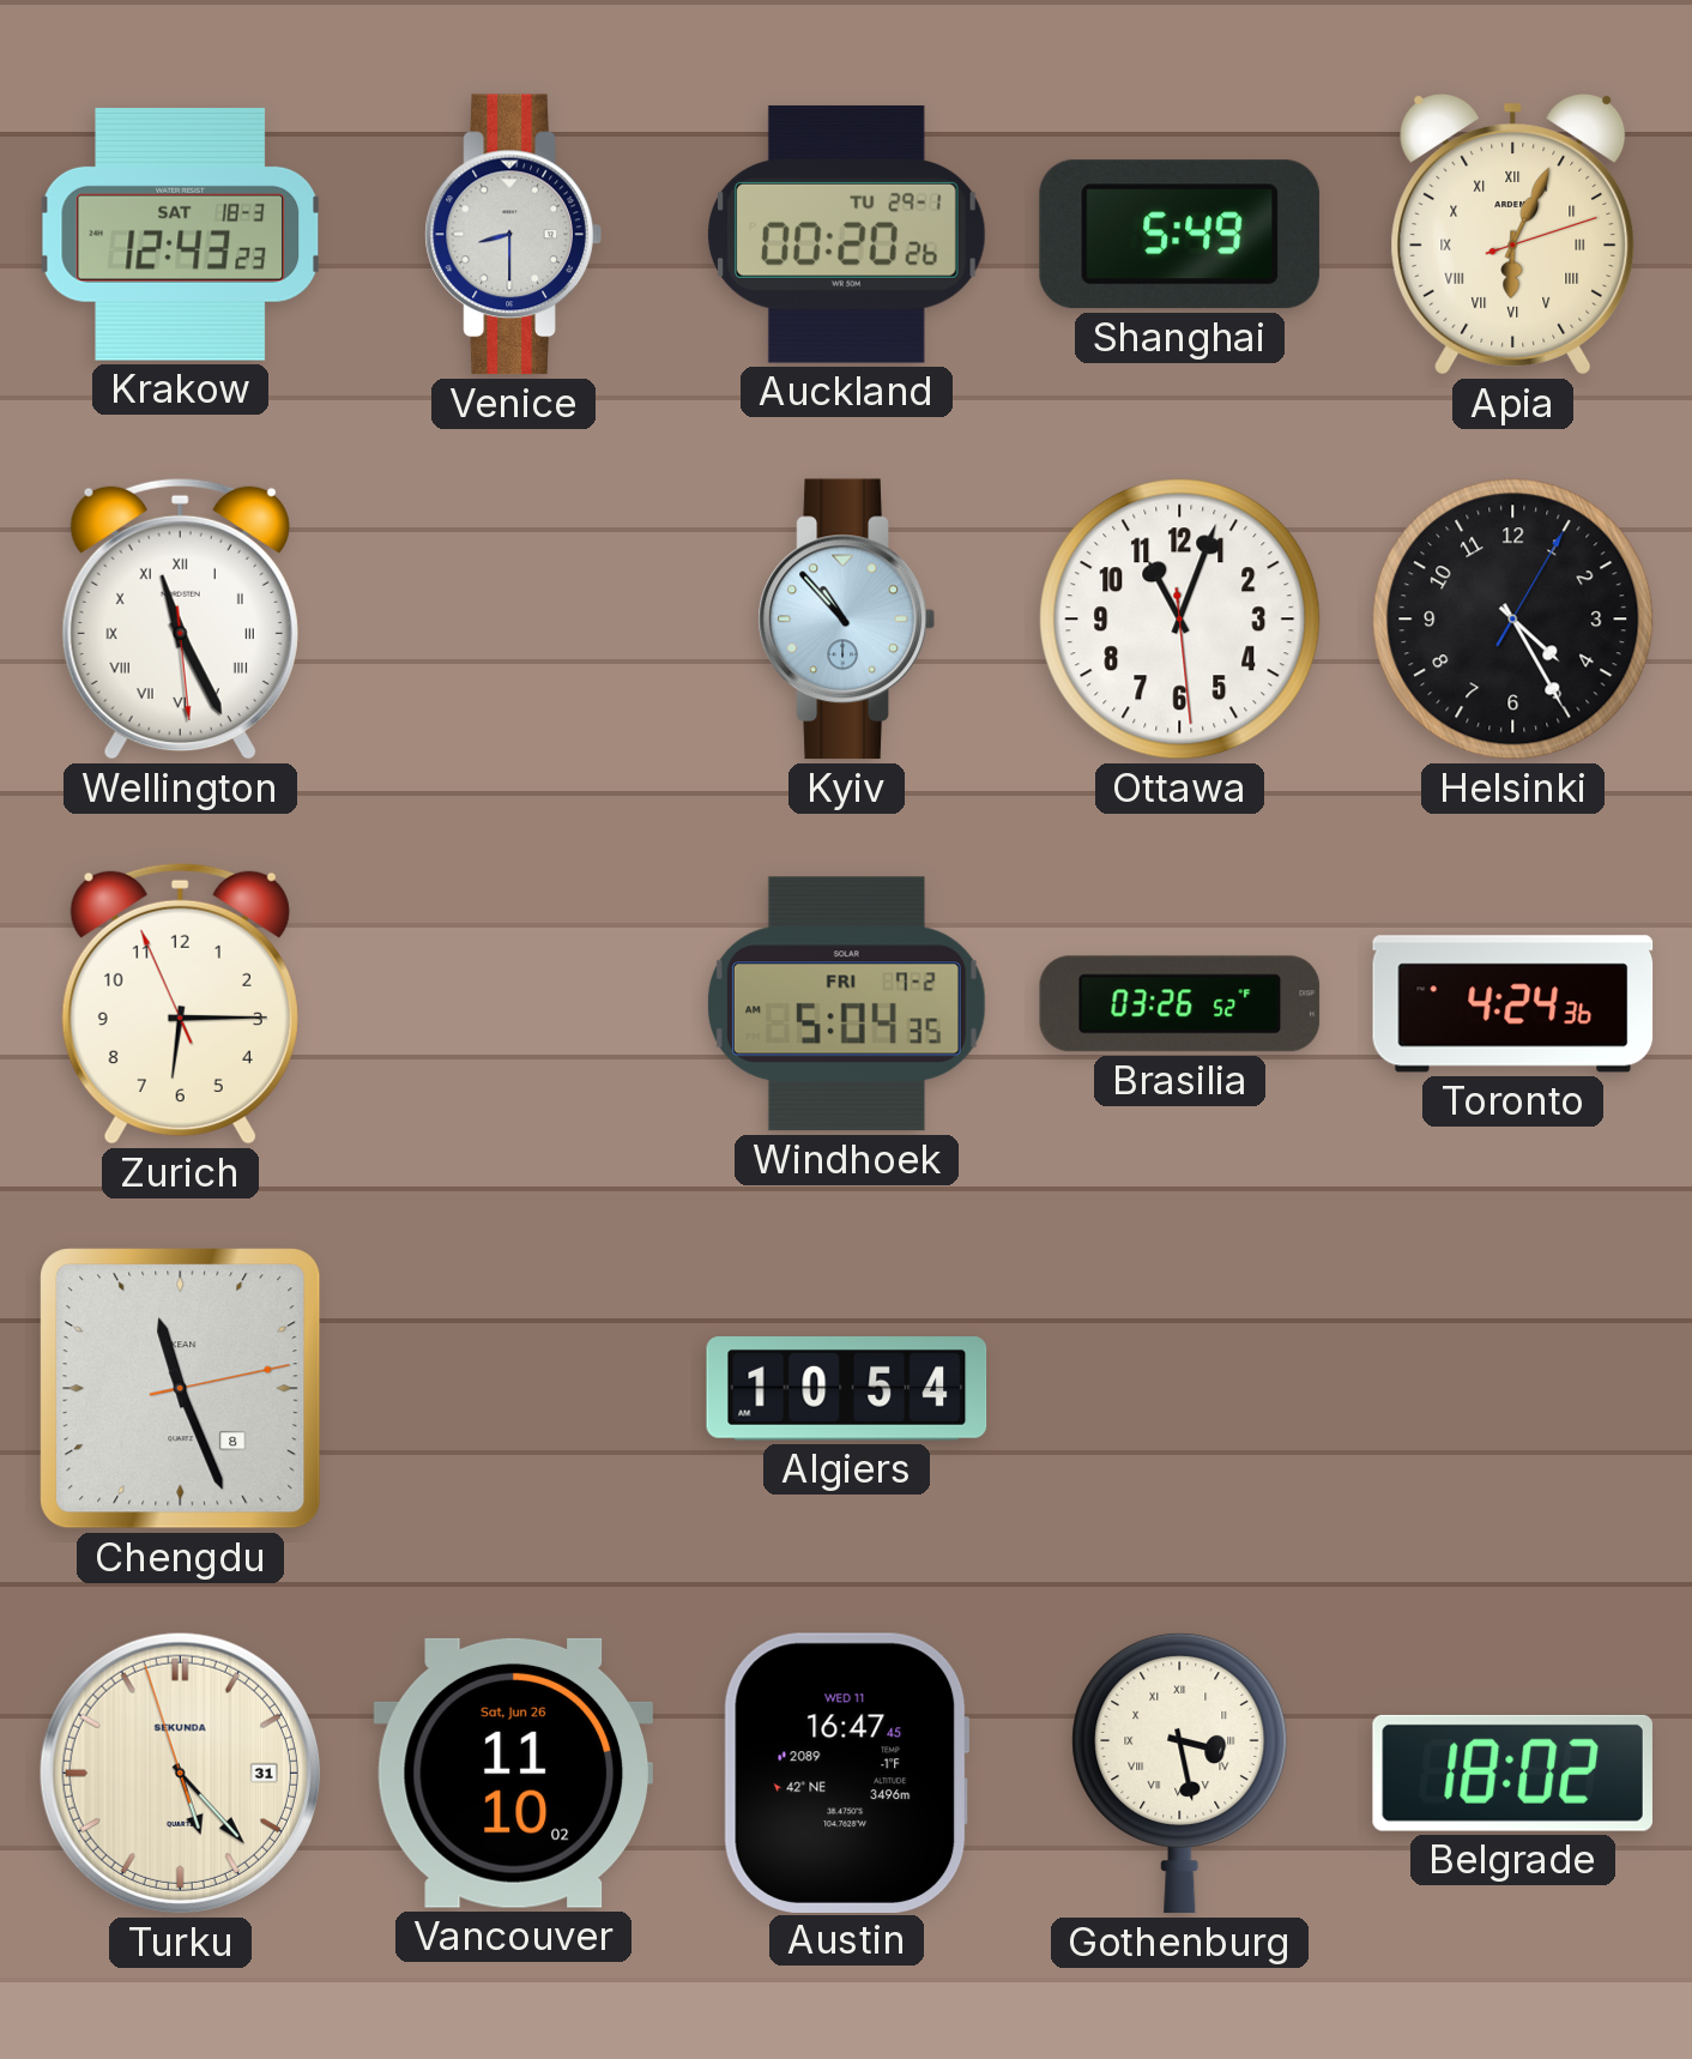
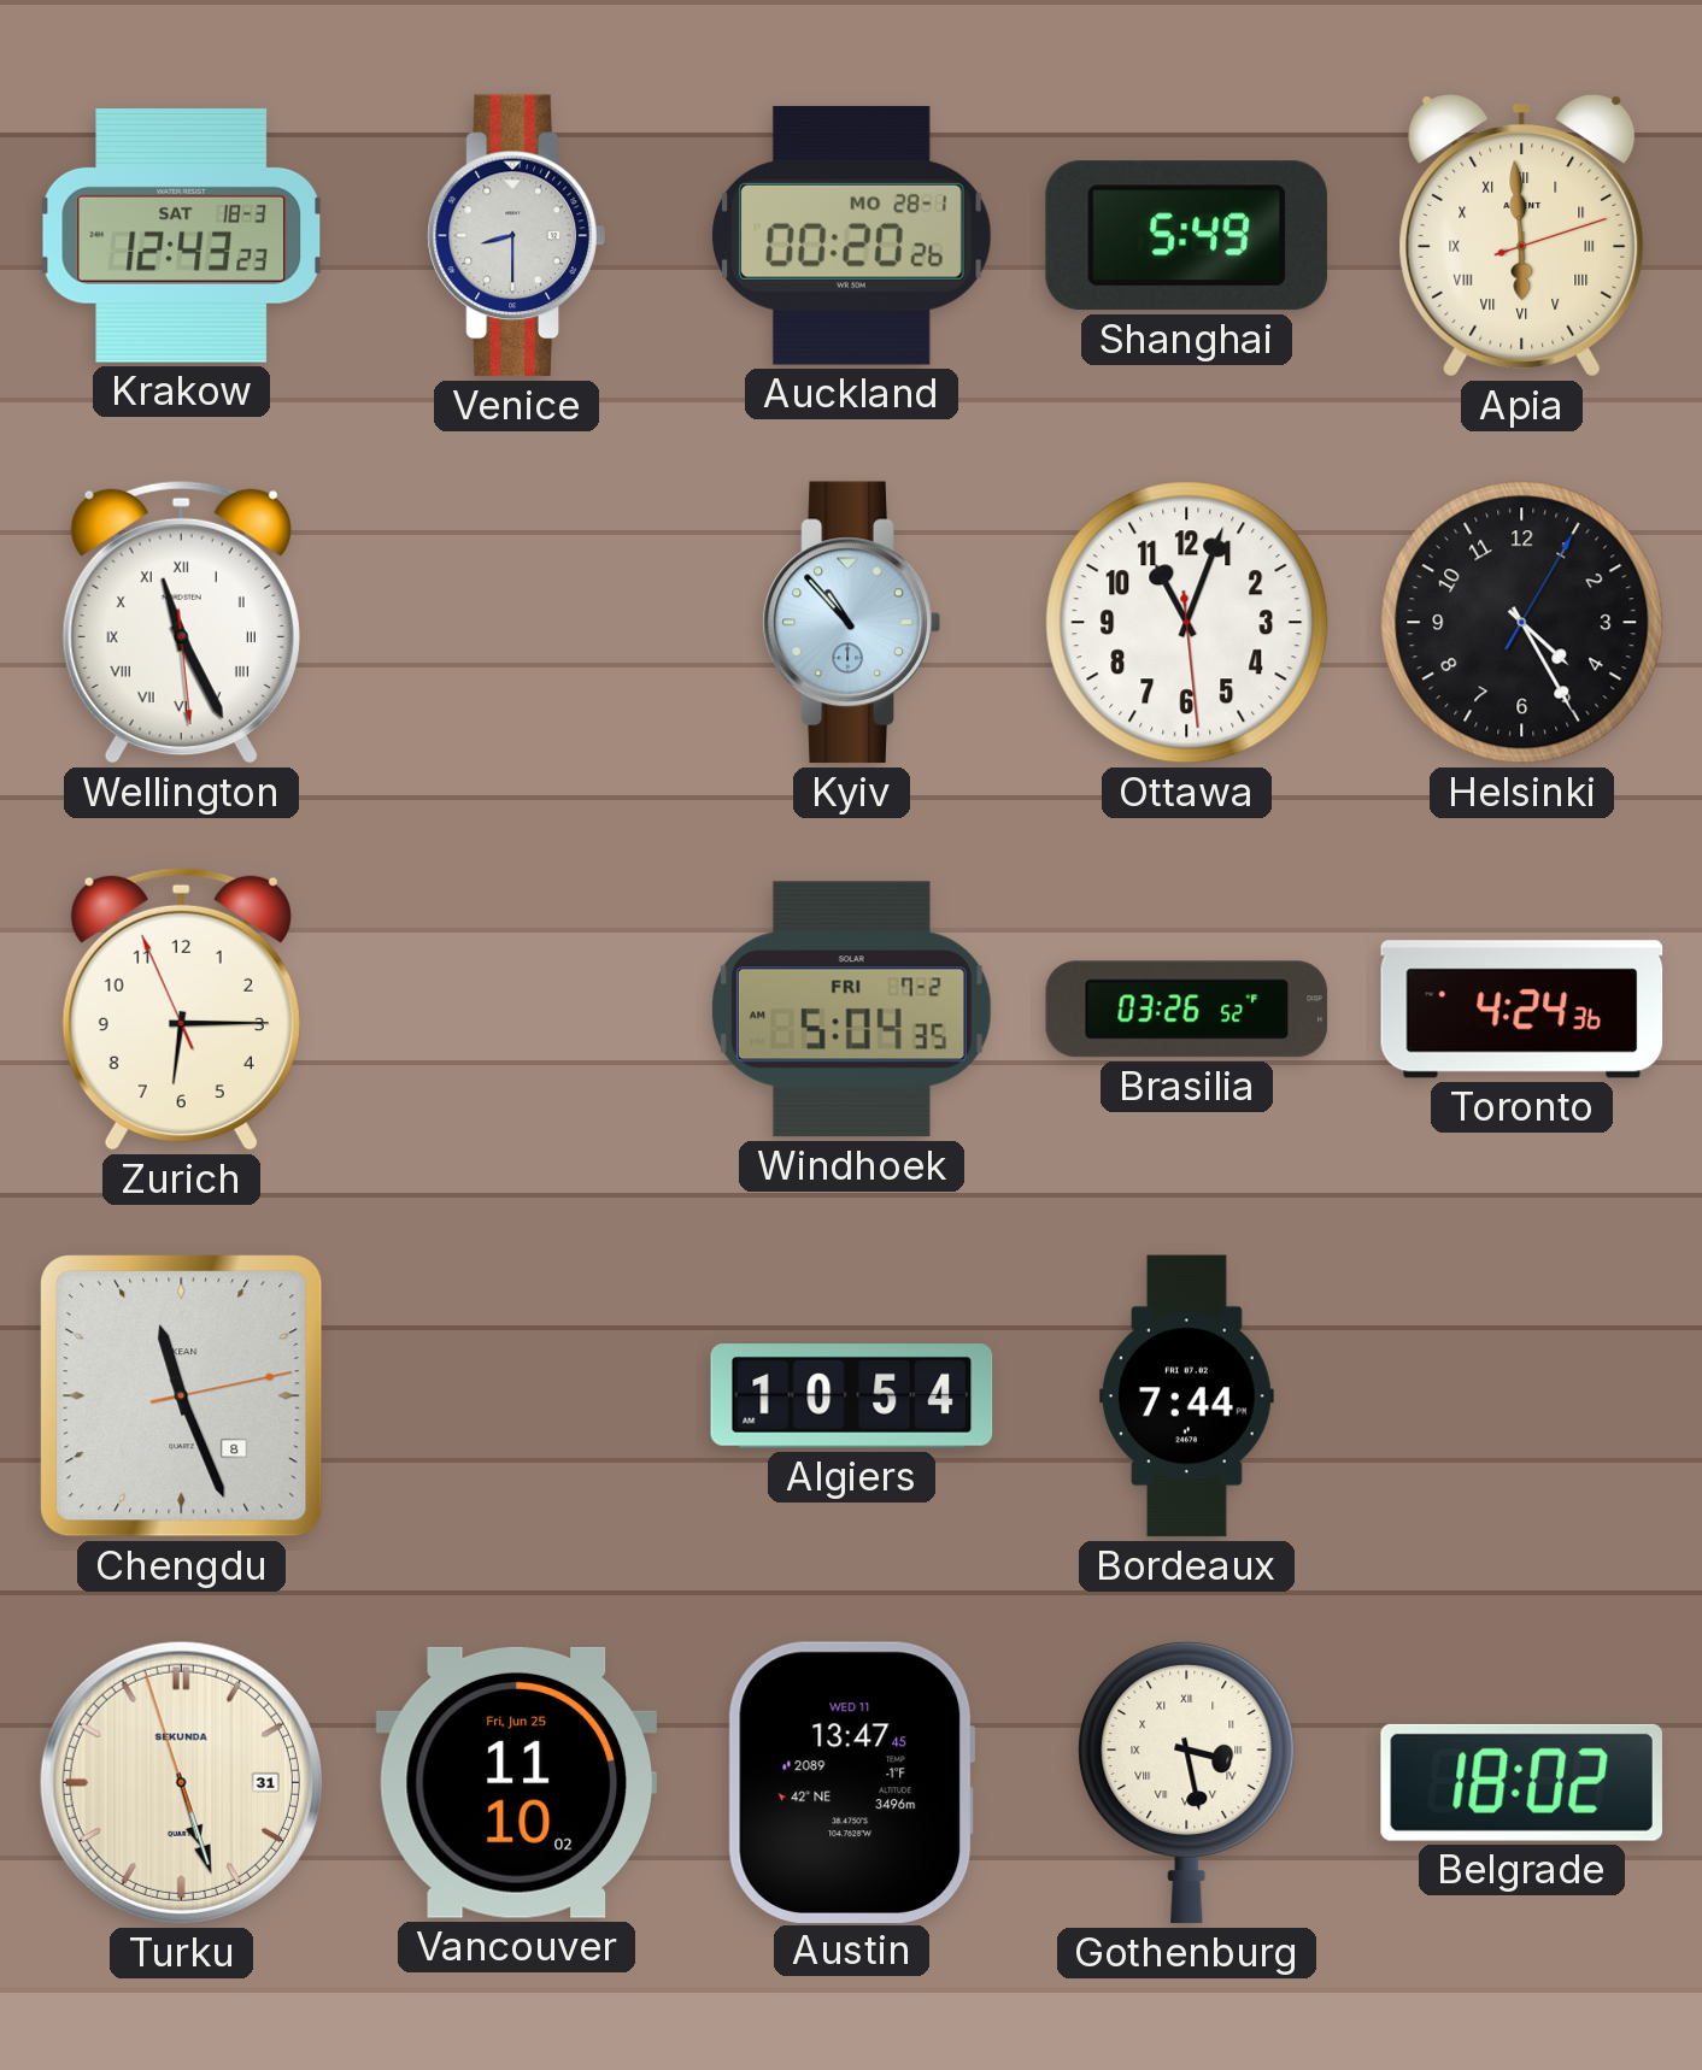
Auckland date: TU 29-1 -> MO 28-1 (851, 235)
Apia: 6:04 -> 5:59 (1522, 236)
Bordeaux: none -> 7:44 (1186, 1396)
Turku: 5:22 -> 5:26 (181, 1782)
Vancouver date: Sat, Jun 26 -> Fri, Jun 25 (516, 1782)
Austin: 16:47 -> 13:47 (851, 1782)
